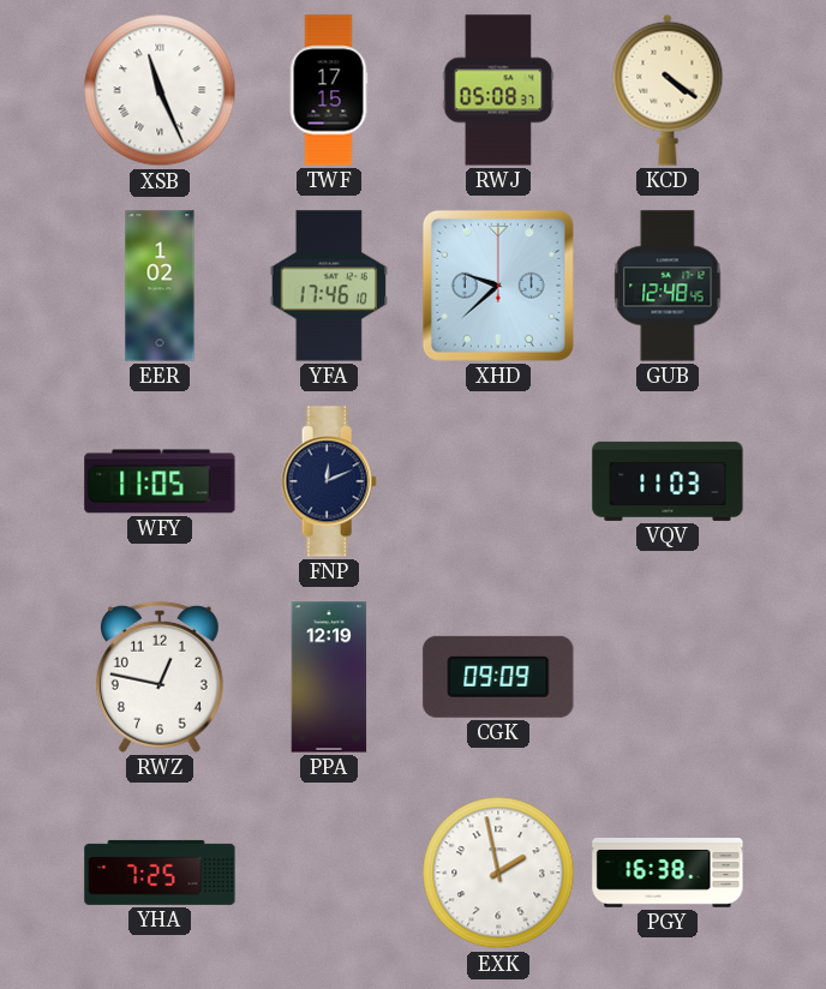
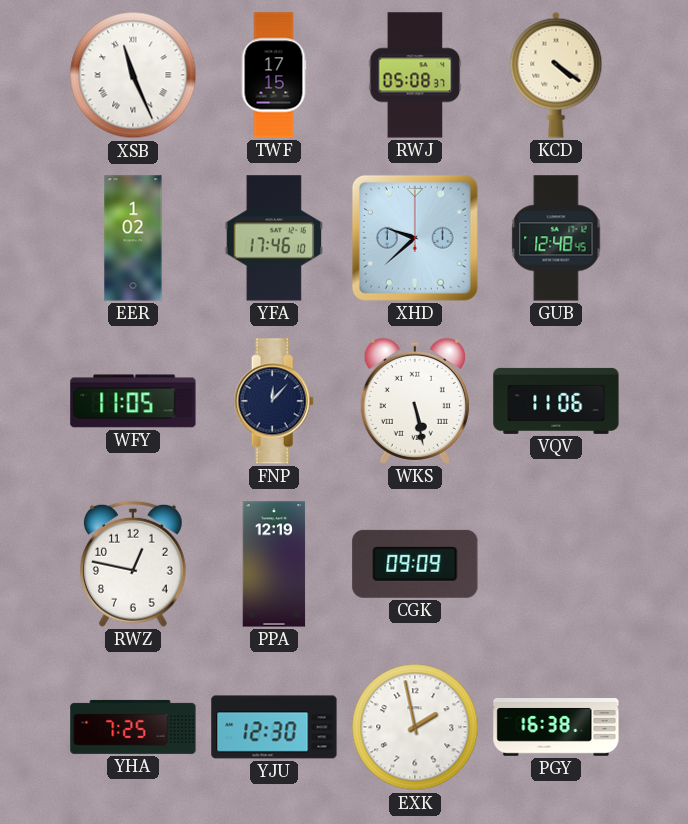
FNP: 12:11 -> 12:07 (274, 401)
WKS: none -> 5:28 (415, 401)
VQV: 11:03 -> 11:06 (556, 401)
YJU: none -> 12:30 (274, 727)
